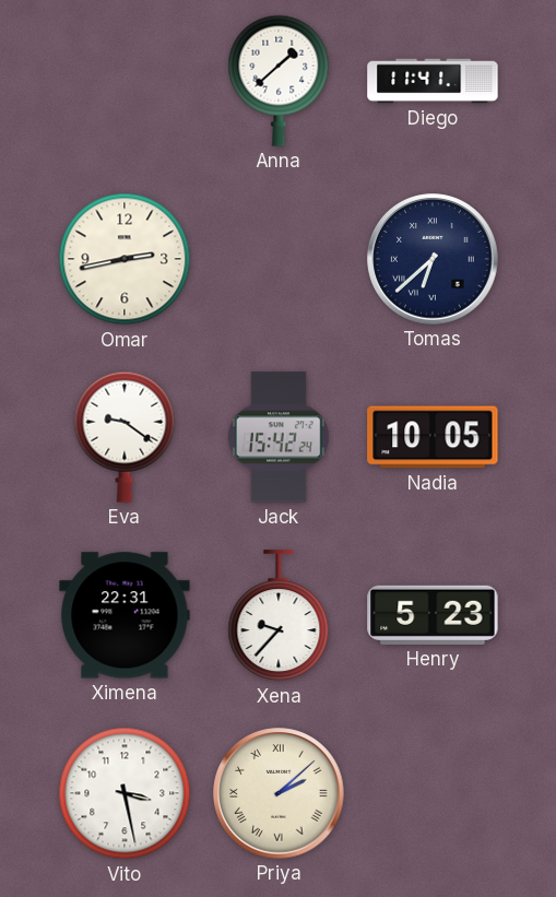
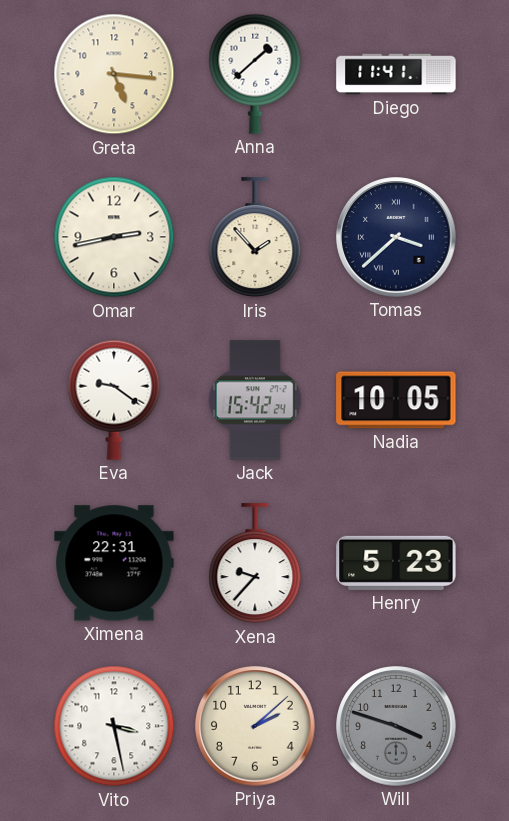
Greta: none -> 5:16 (114, 74)
Iris: none -> 1:53 (255, 238)
Tomas: 6:38 -> 3:38 (396, 237)
Priya numerals: Roman -> Arabic (255, 726)
Will: none -> 3:48 (396, 726)
